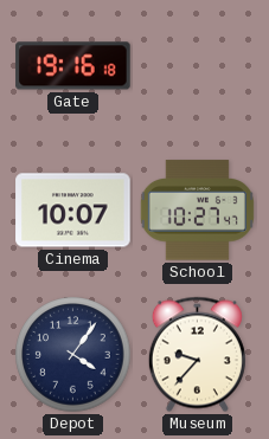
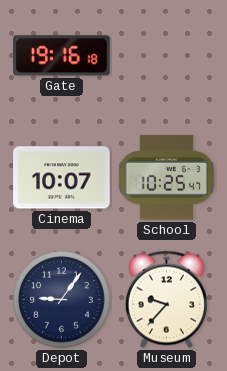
School: 10:27 -> 10:25 (166, 178)
Depot: 4:06 -> 9:06 (62, 300)
